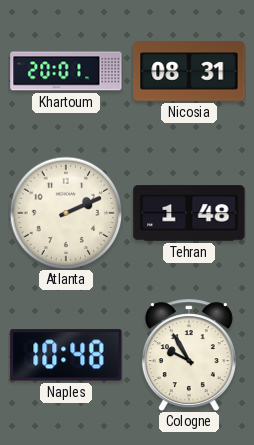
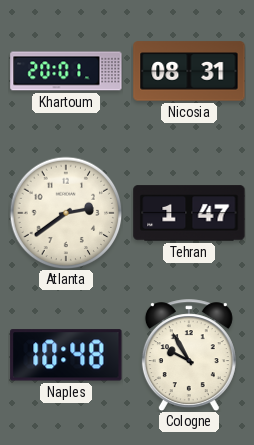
Atlanta: 2:11 -> 2:39 (66, 213)
Tehran: 1:48 -> 1:47 (189, 213)
